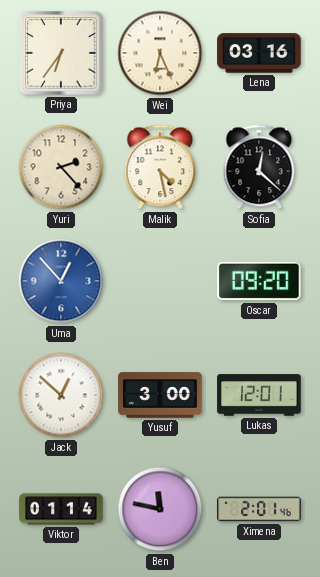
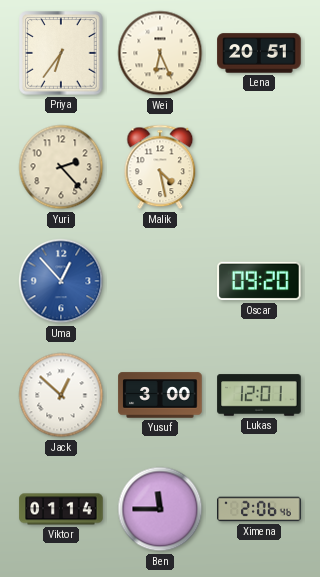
Lena: 03:16 -> 20:51 (259, 53)
Sofia: 12:22 -> none (259, 167)
Ben: 11:47 -> 11:45 (160, 509)
Ximena: 2:01 -> 2:06 (259, 509)
